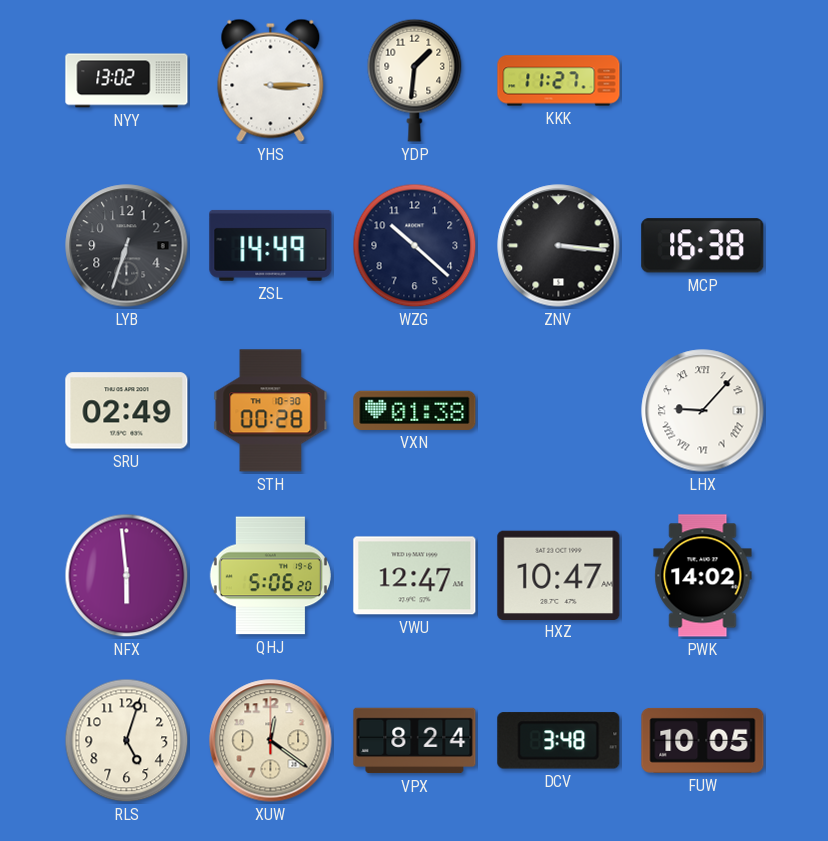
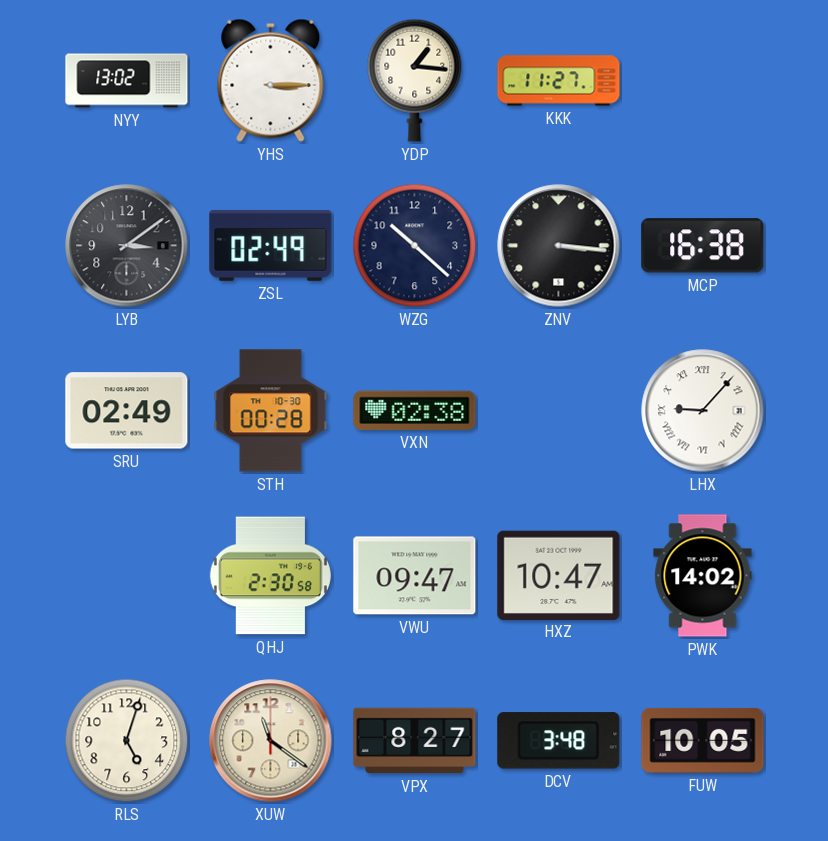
YDP: 1:31 -> 1:16 (415, 80)
LYB: 6:33 -> 3:09 (127, 246)
ZSL: 14:49 -> 02:49 (271, 245)
VXN: 01:38 -> 02:38 (415, 410)
NFX: 5:59 -> none (127, 576)
QHJ: 5:06 -> 2:30 (270, 576)
VWU: 12:47 -> 09:47 (415, 576)
XUW: 12:21 -> 11:21 (271, 741)
VPX: 8:24 -> 8:27 (415, 741)
